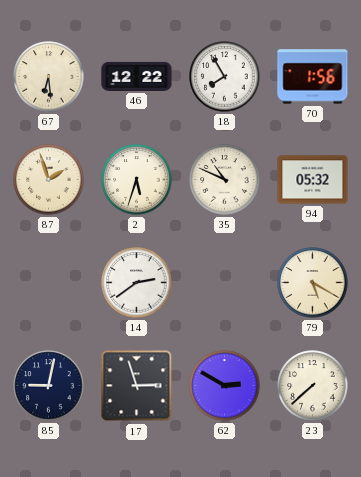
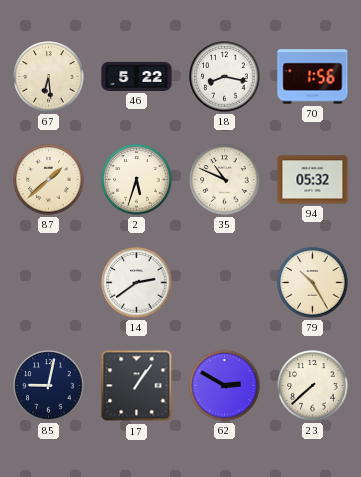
46: 12:22 -> 5:22 (137, 76)
18: 7:55 -> 8:17 (225, 77)
87: 1:57 -> 1:38 (49, 180)
79: 5:20 -> 10:25 (313, 283)
17: 2:57 -> 1:06 (137, 386)
